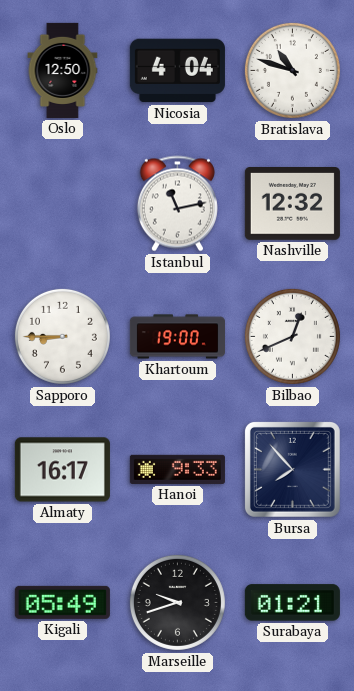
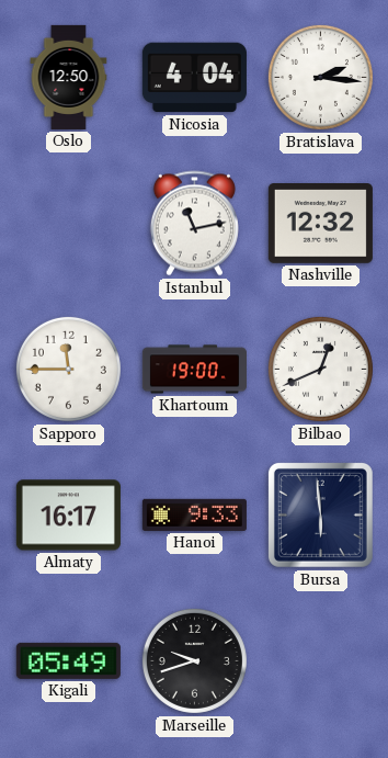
Bratislava: 10:48 -> 2:16 (320, 77)
Sapporo: 8:45 -> 11:45 (68, 369)
Bursa: 7:53 -> 5:59 (320, 514)
Surabaya: 01:21 -> none (292, 603)
